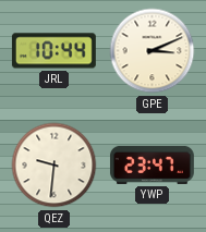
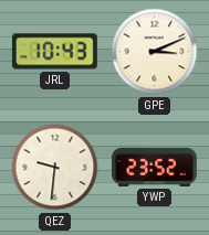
JRL: 10:44 -> 10:43 (54, 52)
YWP: 23:47 -> 23:52 (154, 167)
